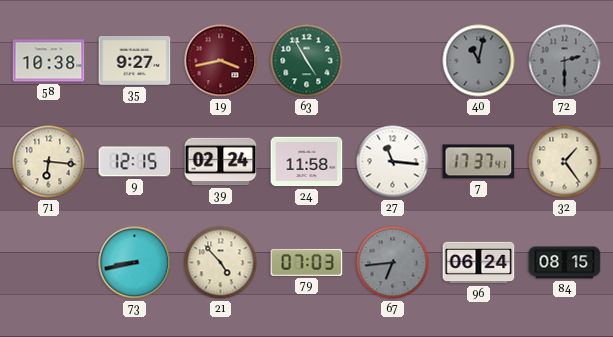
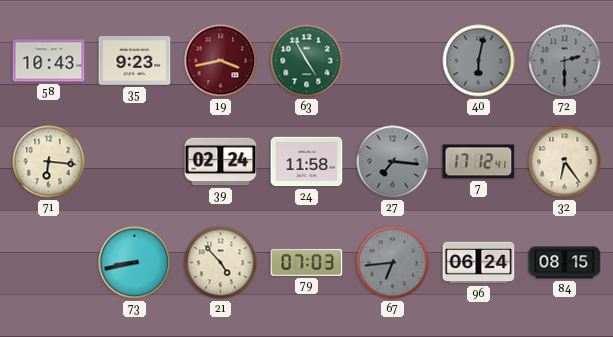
58: 10:38 -> 10:43 (49, 61)
35: 9:27 -> 9:23 (135, 61)
40: 11:02 -> 6:02 (479, 61)
9: 12:15 -> none (135, 162)
27: 11:16 -> 7:16 (393, 162)
27 dial: white -> grey (393, 162)
7: 17:37 -> 17:12 (479, 162)
32: 1:24 -> 6:24 (565, 162)
